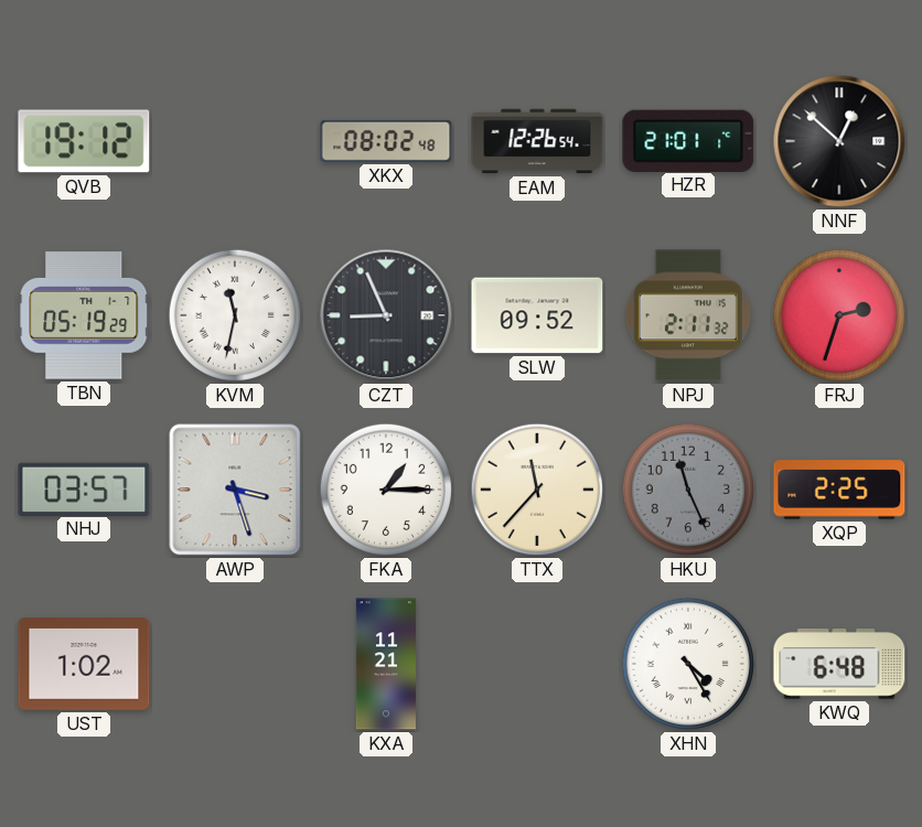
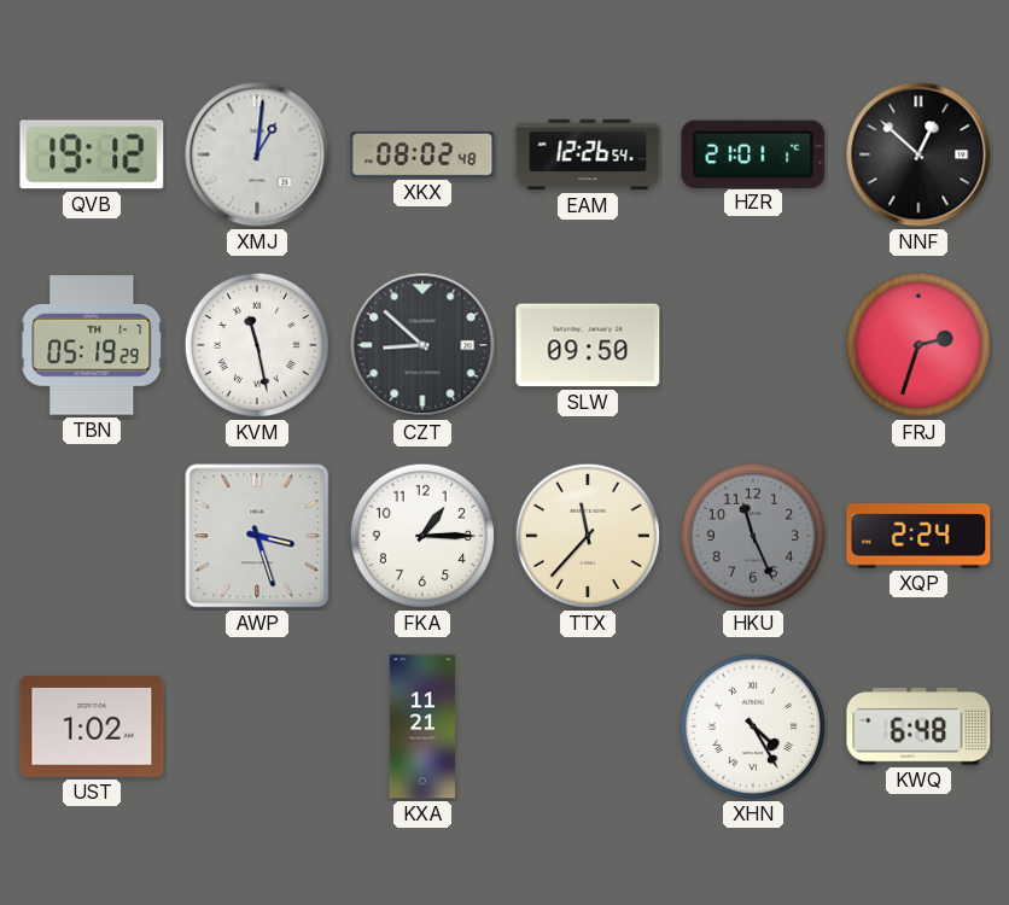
XMJ: none -> 1:01 (257, 154)
KVM: 11:32 -> 11:28 (257, 345)
CZT: 8:56 -> 8:52 (422, 345)
SLW: 09:52 -> 09:50 (588, 345)
NPJ: 2:11 -> none (688, 315)
NHJ: 03:57 -> none (84, 488)
XQP: 2:25 -> 2:24 (918, 536)
